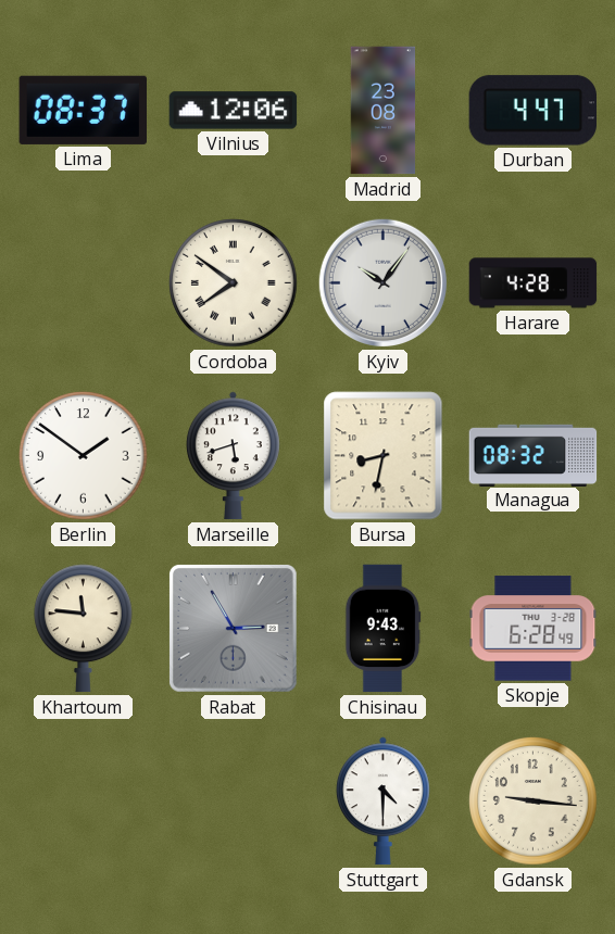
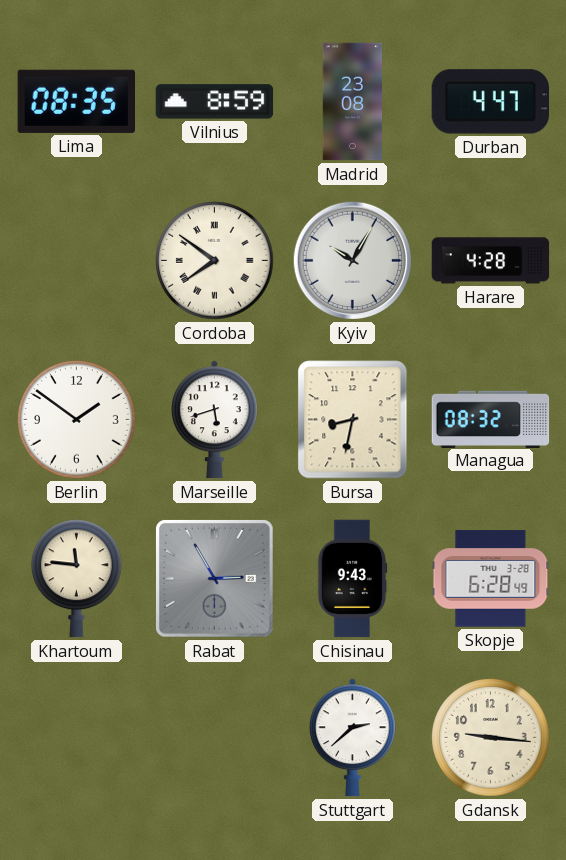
Lima: 08:37 -> 08:35 (76, 101)
Vilnius: 12:06 -> 8:59 (215, 102)
Kyiv: 10:06 -> 10:05 (353, 261)
Stuttgart: 4:30 -> 2:38 (352, 738)
